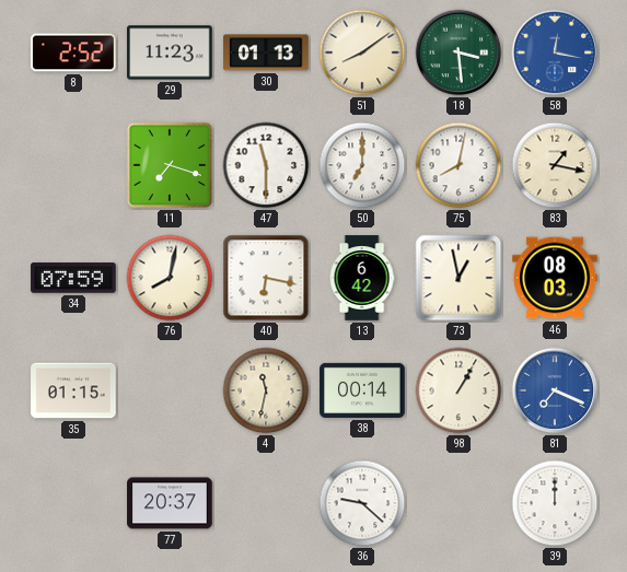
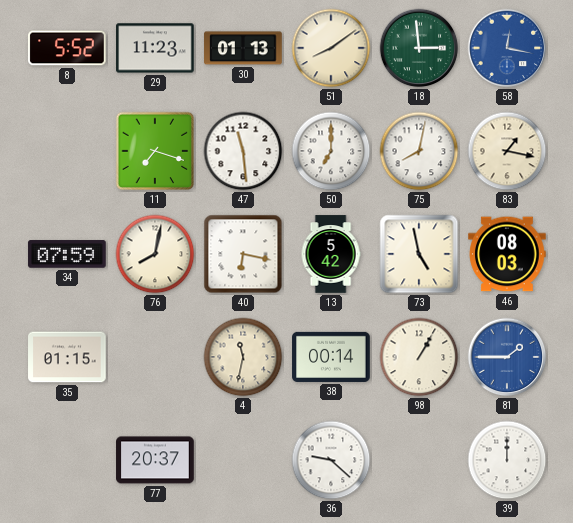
8: 2:52 -> 5:52 (67, 48)
18: 3:29 -> 2:59 (419, 48)
47: 11:30 -> 11:29 (243, 151)
13: 6:42 -> 5:42 (331, 254)
73: 12:58 -> 4:58 (419, 254)
81: 7:19 -> 1:45 (507, 357)
